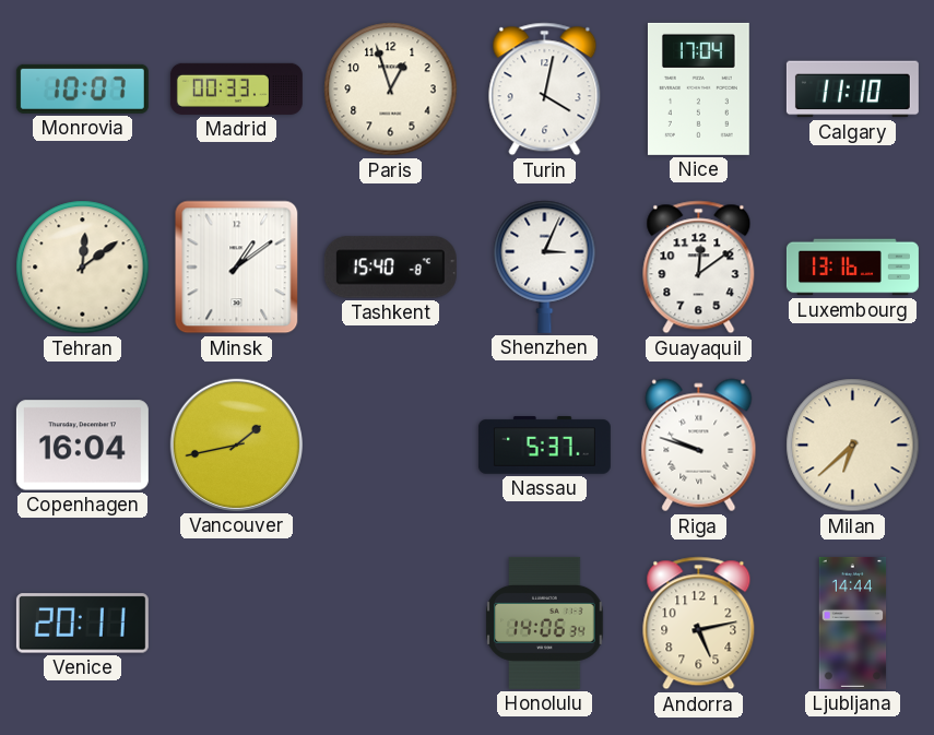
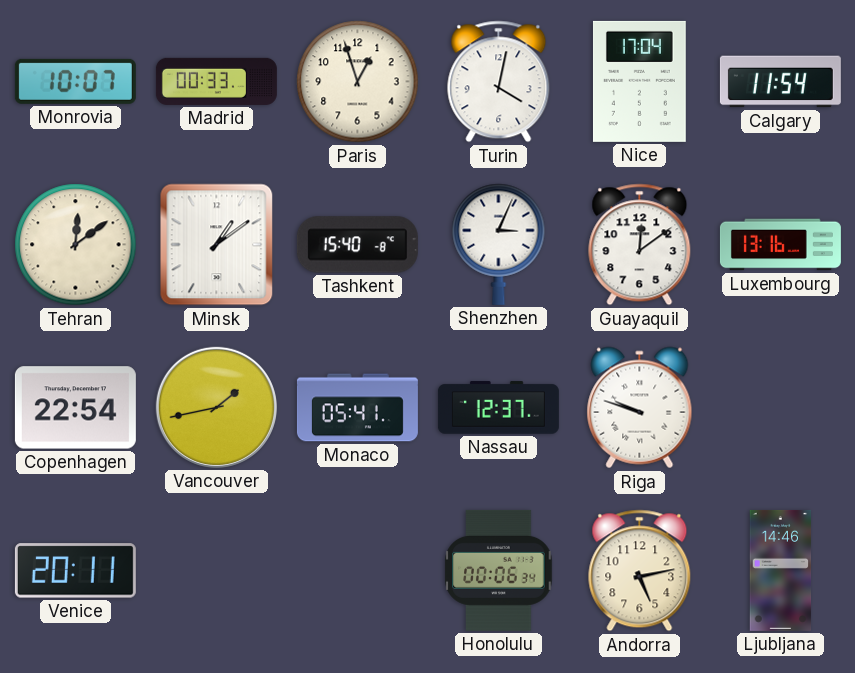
Calgary: 11:10 -> 11:54 (780, 82)
Copenhagen: 16:04 -> 22:54 (75, 408)
Monaco: none -> 05:41 (357, 408)
Nassau: 5:37 -> 12:37 (498, 408)
Milan: 6:38 -> none (853, 446)
Honolulu: 14:06 -> 00:06 (499, 570)
Ljubljana: 14:44 -> 14:46 (781, 570)
